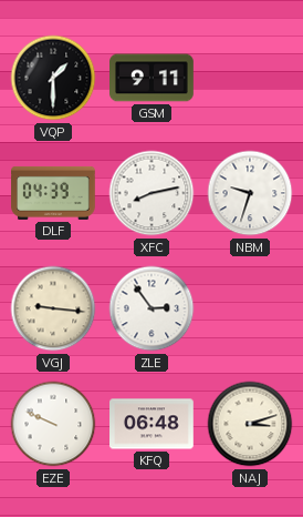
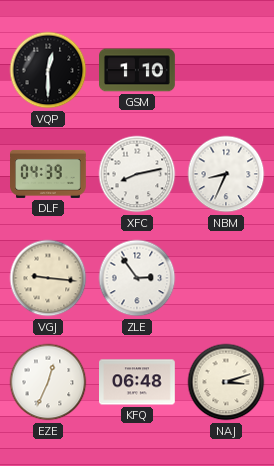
VQP: 1:30 -> 12:30 (48, 70)
GSM: 9:11 -> 1:10 (138, 70)
NBM: 9:33 -> 8:34 (226, 174)
EZE: 9:49 -> 12:34 (48, 382)
